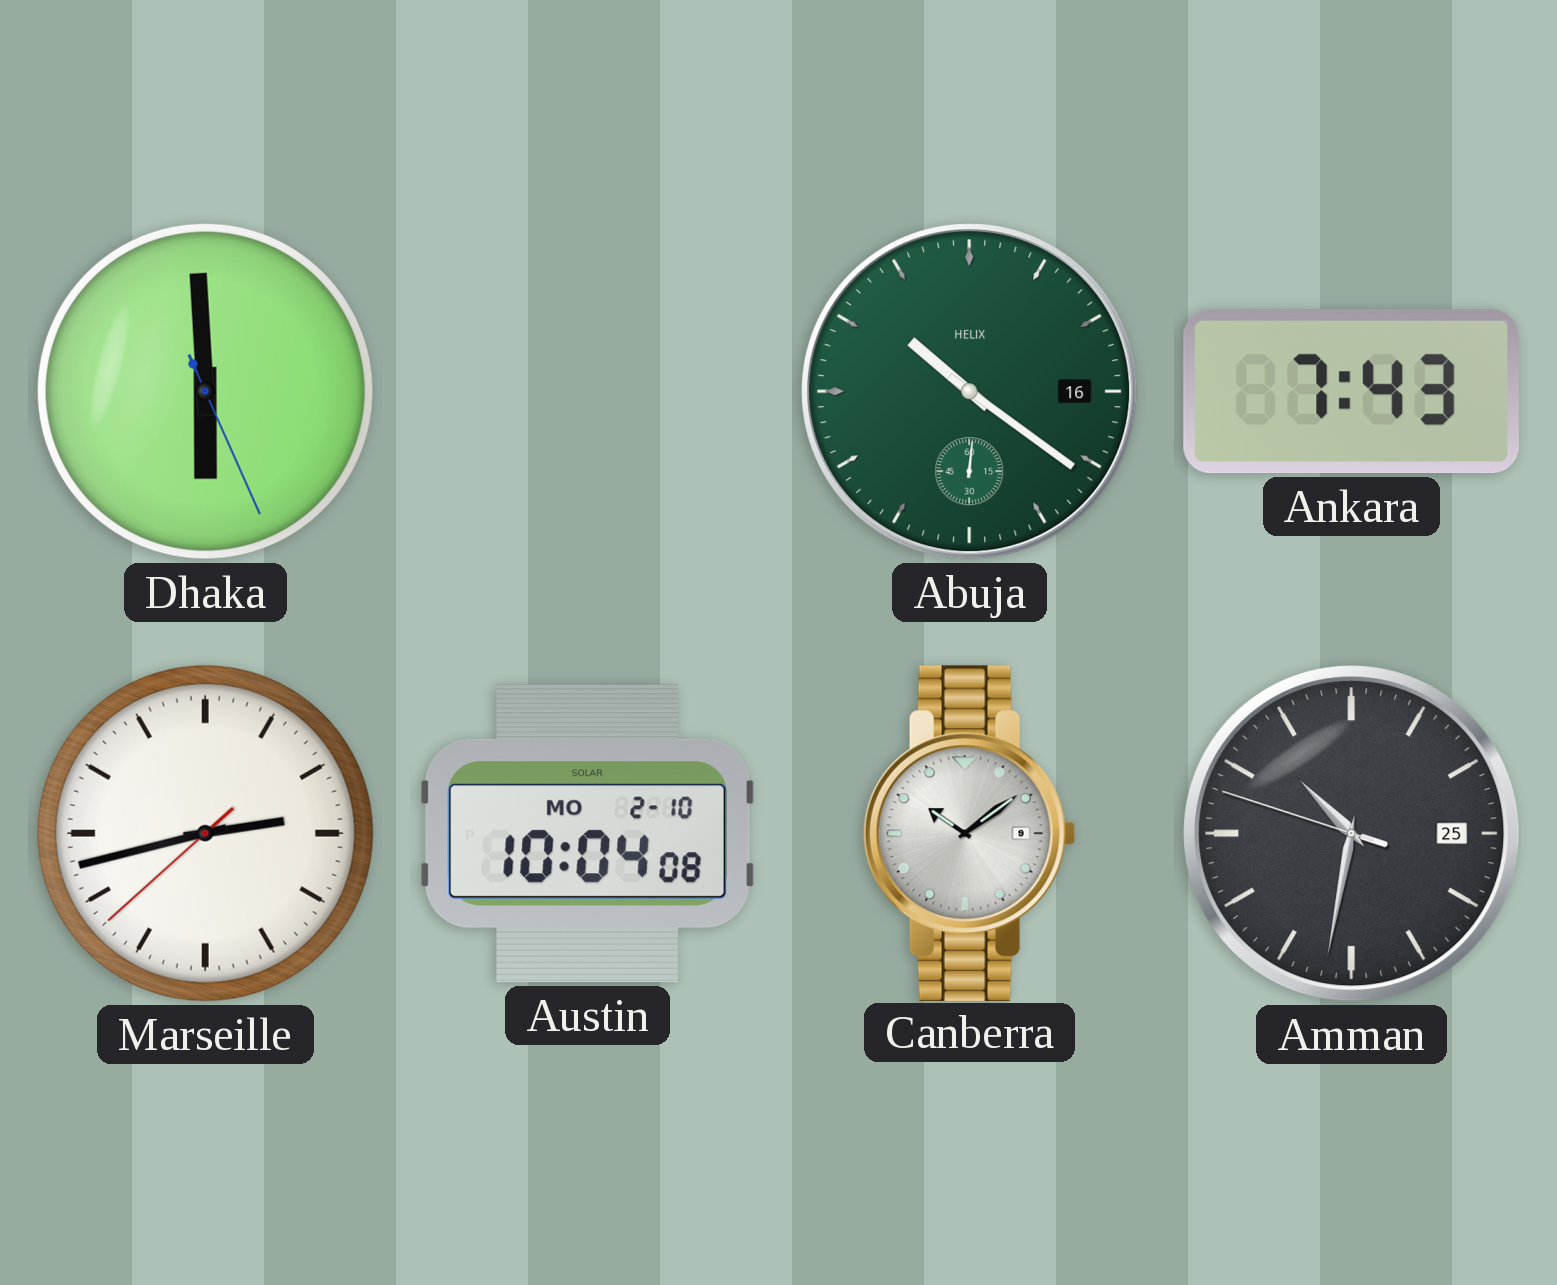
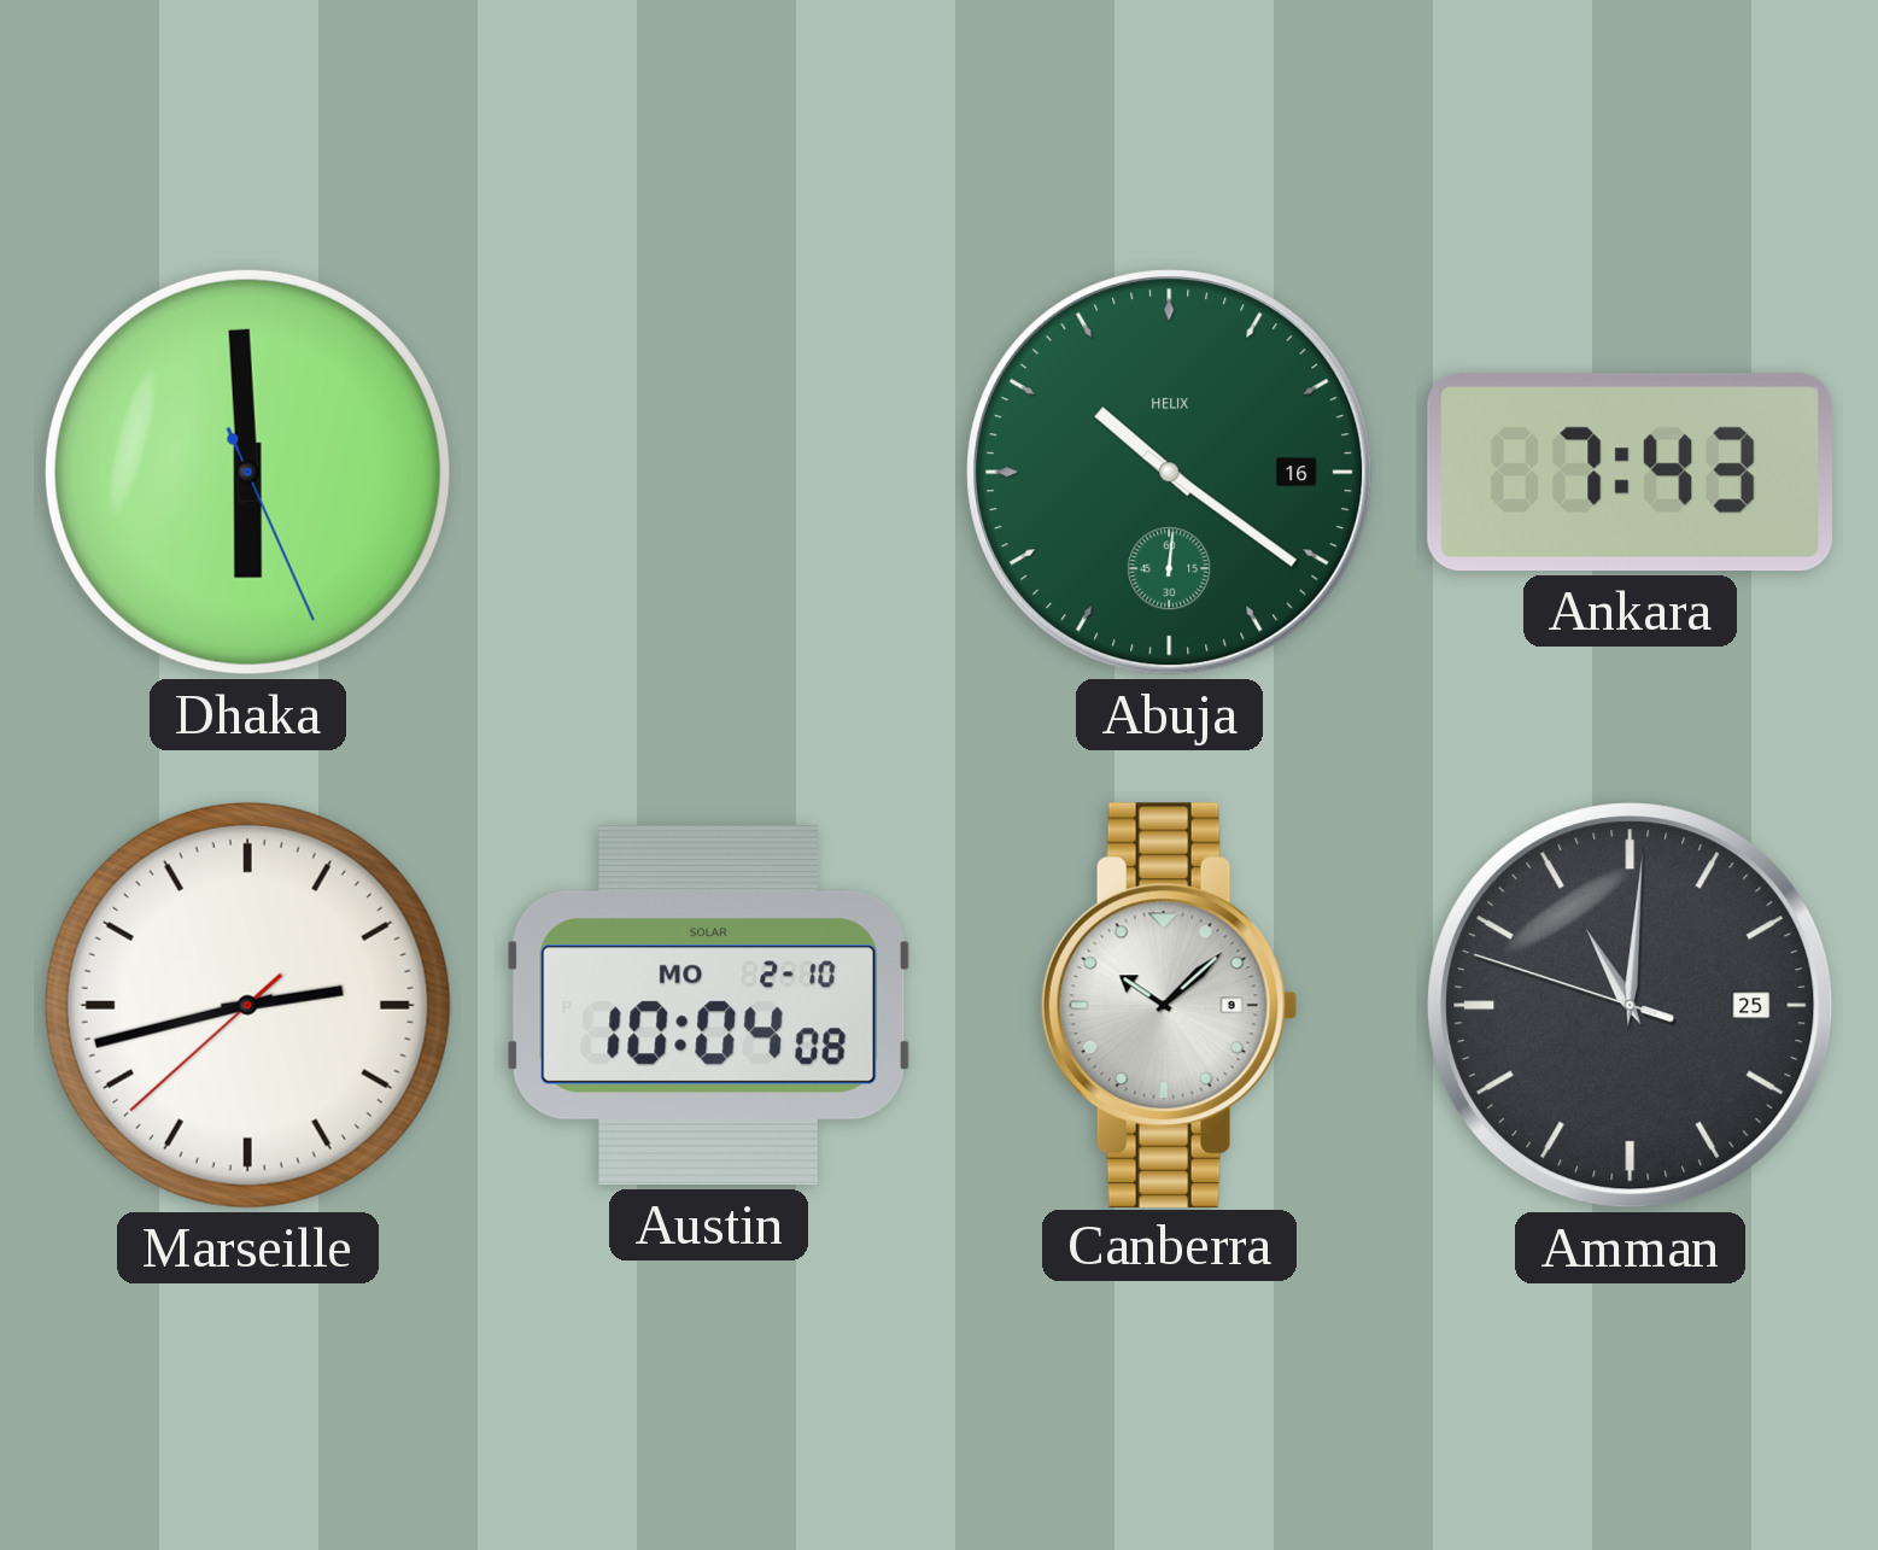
Canberra: 10:09 -> 10:08 (1169, 1005)
Amman: 10:31 -> 11:00 (1631, 1006)
